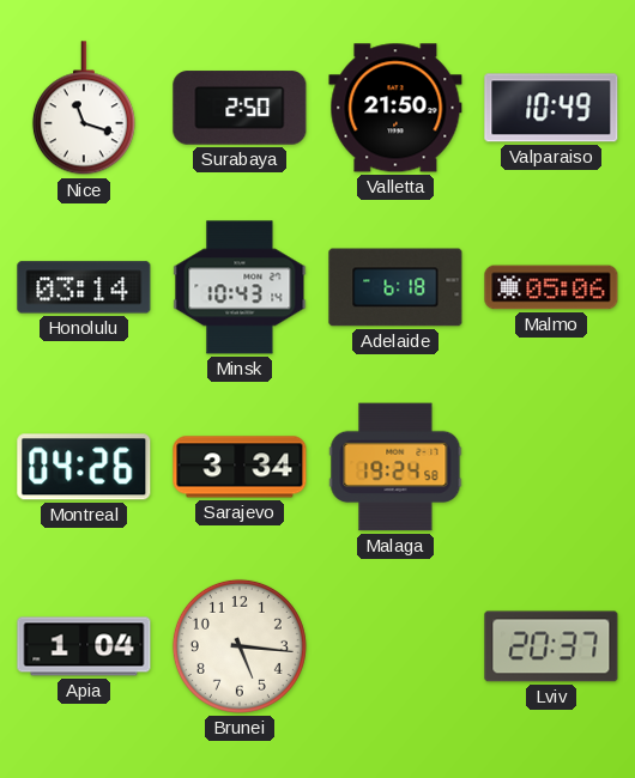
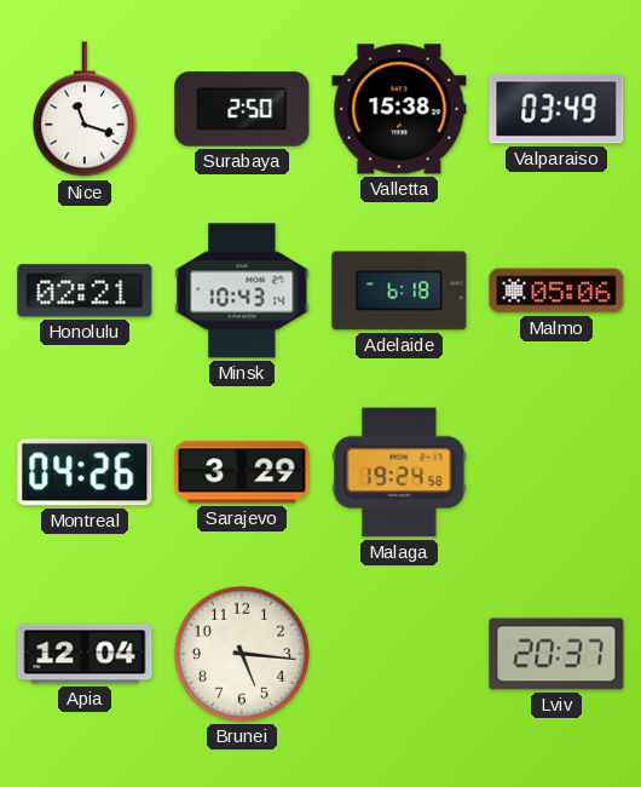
Valletta: 21:50 -> 15:38 (399, 109)
Valparaiso: 10:49 -> 03:49 (556, 109)
Honolulu: 03:14 -> 02:21 (85, 291)
Sarajevo: 3:34 -> 3:29 (242, 472)
Apia: 1:04 -> 12:04 (85, 654)
